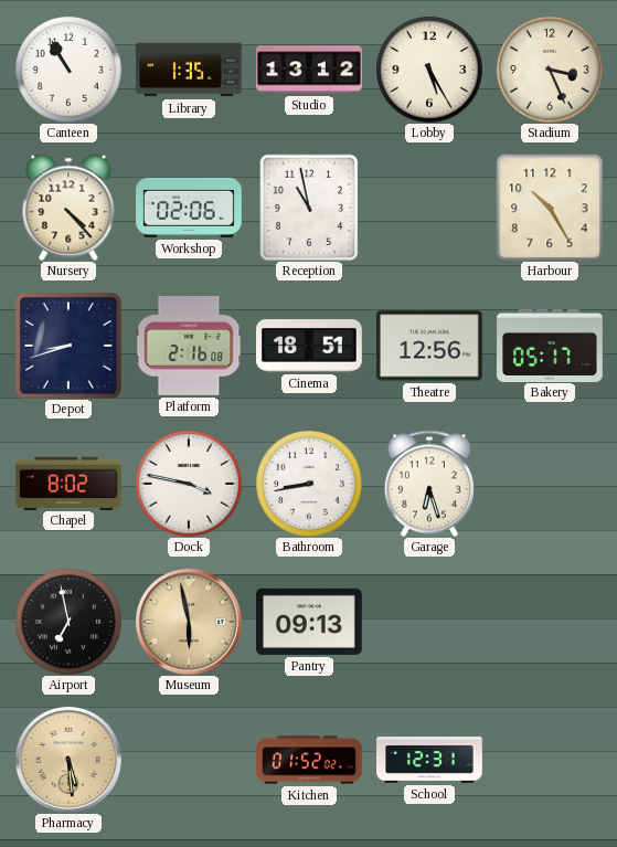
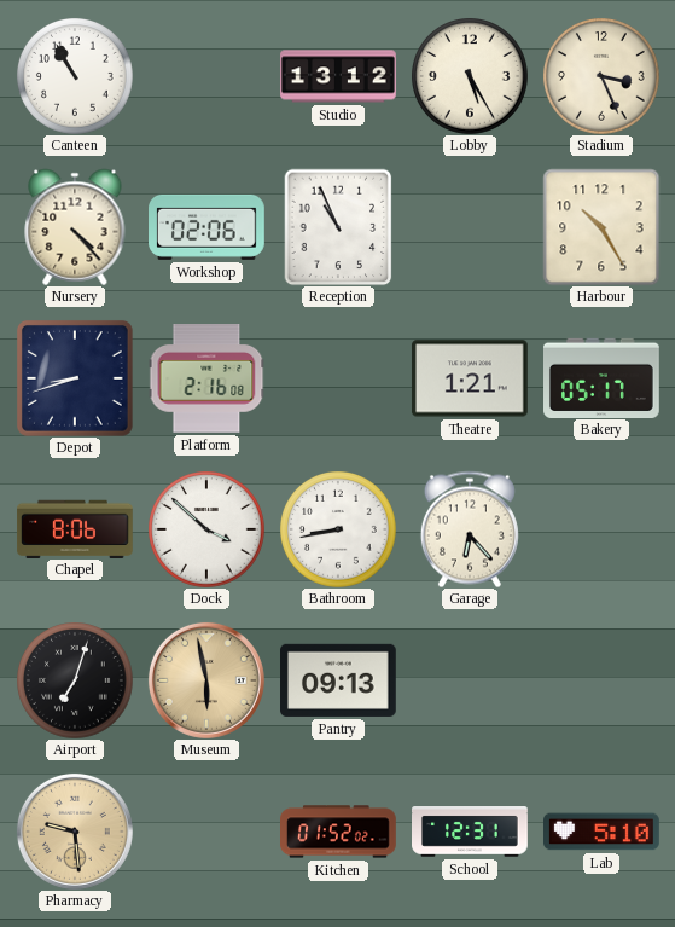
Library: 1:35 -> none (189, 70)
Reception: 10:58 -> 10:56 (338, 227)
Cinema: 18:51 -> none (310, 346)
Theatre: 12:56 -> 1:21 (470, 378)
Chapel: 8:02 -> 8:06 (76, 528)
Dock: 3:47 -> 3:52 (206, 529)
Garage: 6:27 -> 6:23 (470, 529)
Airport: 6:58 -> 7:03 (75, 680)
Pharmacy: 5:29 -> 9:29 (75, 832)
Lab: none -> 5:10 (603, 832)
